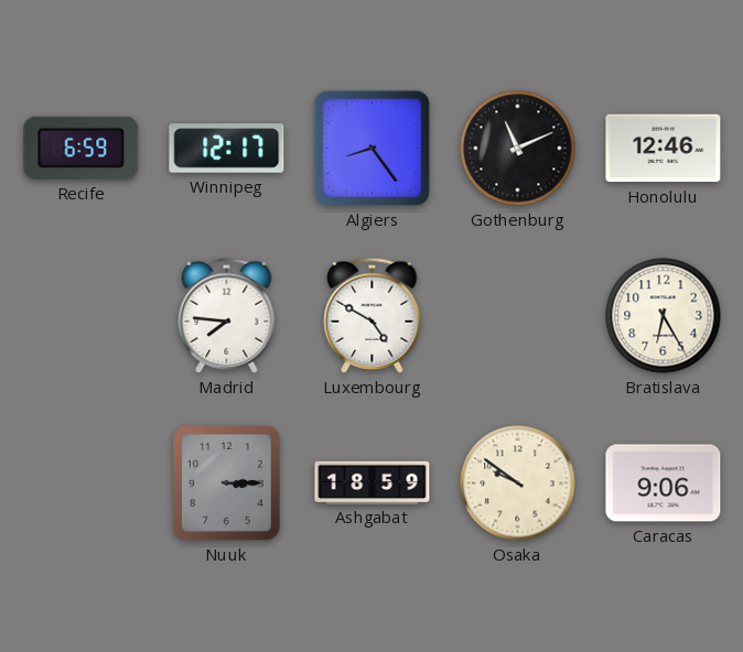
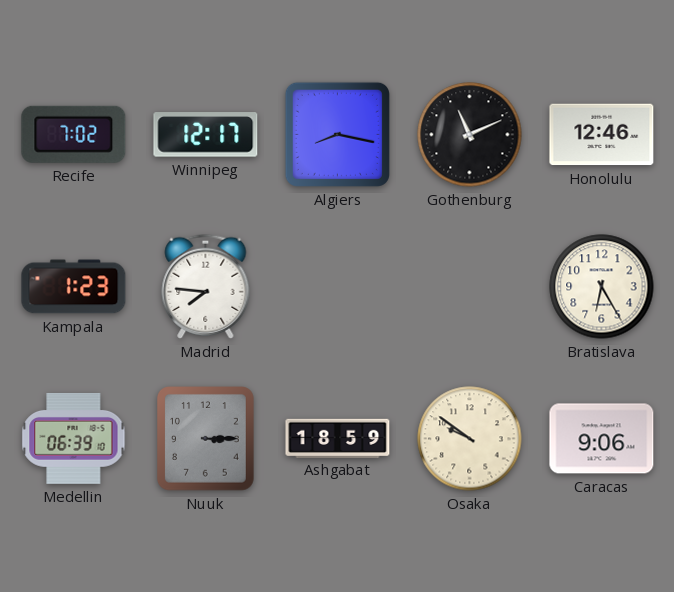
Recife: 6:59 -> 7:02 (74, 134)
Algiers: 8:24 -> 8:17 (337, 134)
Kampala: none -> 1:23 (74, 287)
Luxembourg: 4:50 -> none (373, 315)
Medellin: none -> 06:39 (74, 438)
